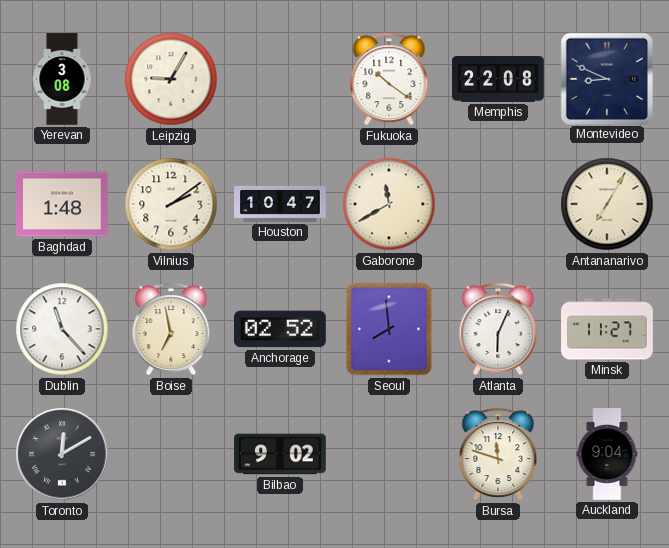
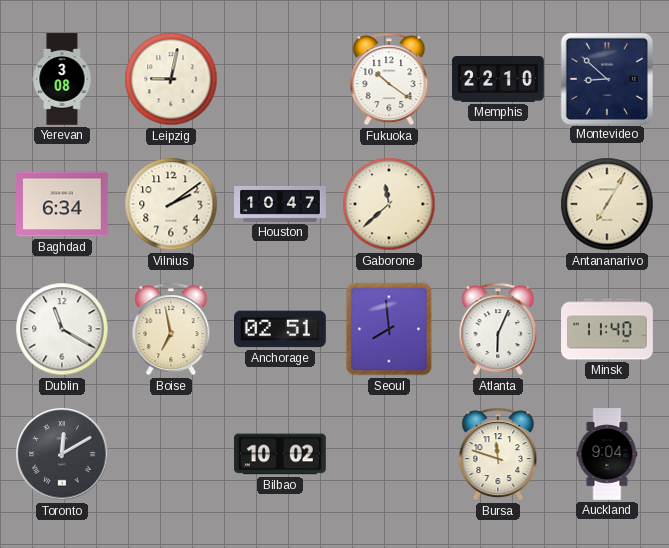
Leipzig: 9:05 -> 9:02 (171, 79)
Memphis: 22:08 -> 22:10 (498, 79)
Montevideo: 8:49 -> 8:52 (606, 78)
Baghdad: 1:48 -> 6:34 (63, 204)
Gaborone: 11:40 -> 11:38 (389, 204)
Dublin: 11:23 -> 11:20 (62, 329)
Anchorage: 02:52 -> 02:51 (281, 329)
Minsk: 11:27 -> 11:40 (607, 329)
Bilbao: 9:02 -> 10:02 (280, 454)
